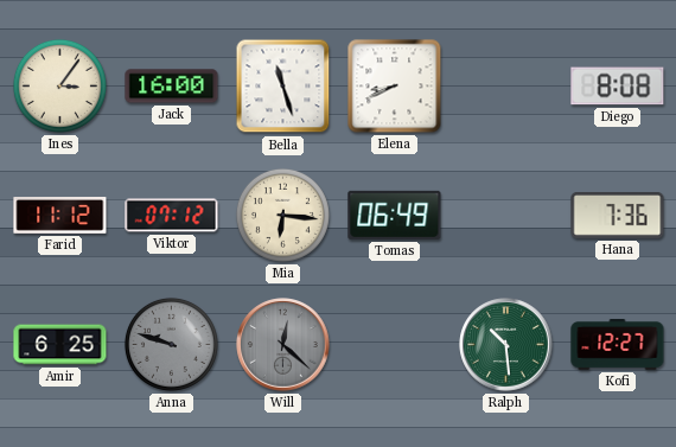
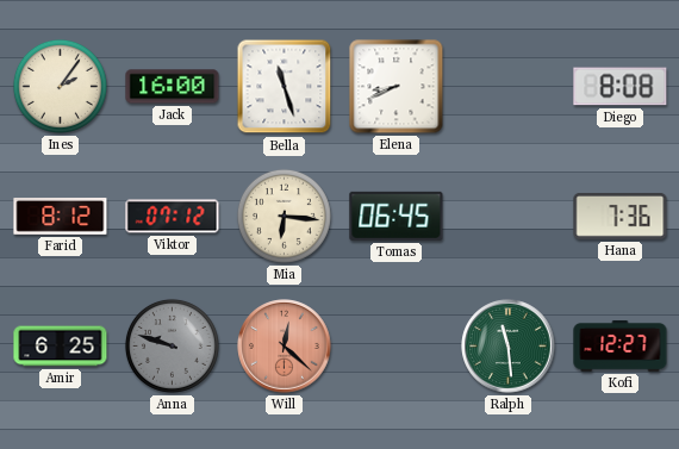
Ines: 3:06 -> 2:06 (60, 86)
Farid: 11:12 -> 8:12 (61, 217)
Tomas: 06:49 -> 06:45 (397, 216)
Will dial: grey -> salmon (285, 347)
Ralph: 10:29 -> 11:29 (509, 347)
